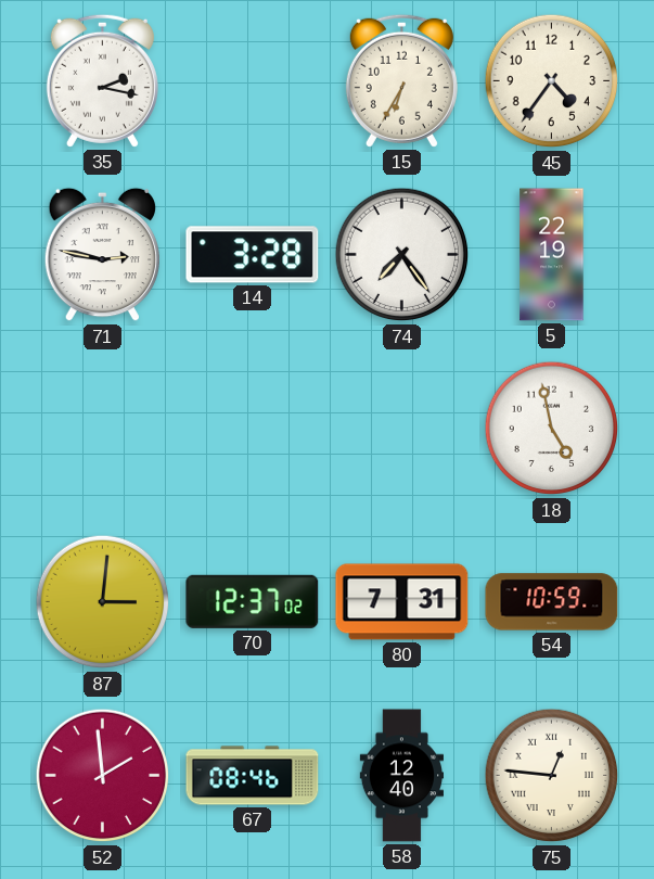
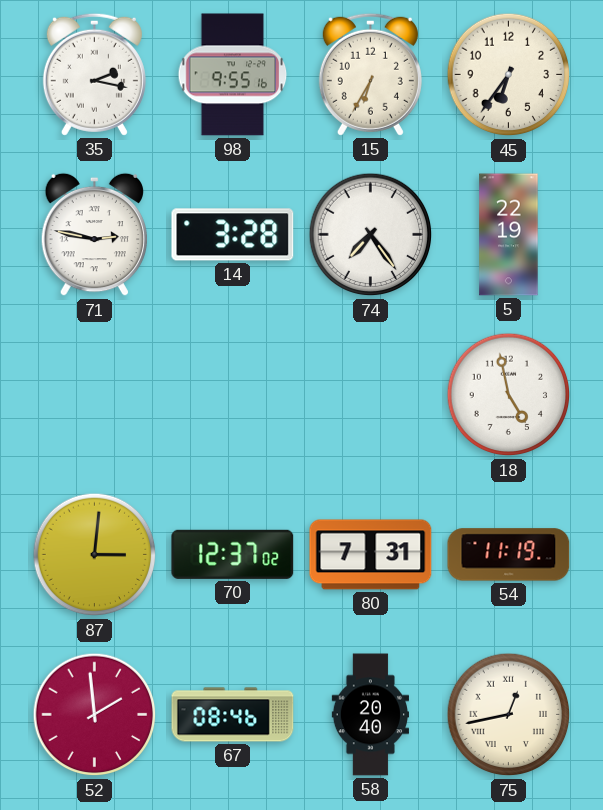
98: none -> 9:55 (233, 75)
45: 4:36 -> 6:36 (509, 75)
54: 10:59 -> 11:19 (509, 555)
58: 12:40 -> 20:40 (370, 715)
75: 12:46 -> 12:43 (509, 715)
